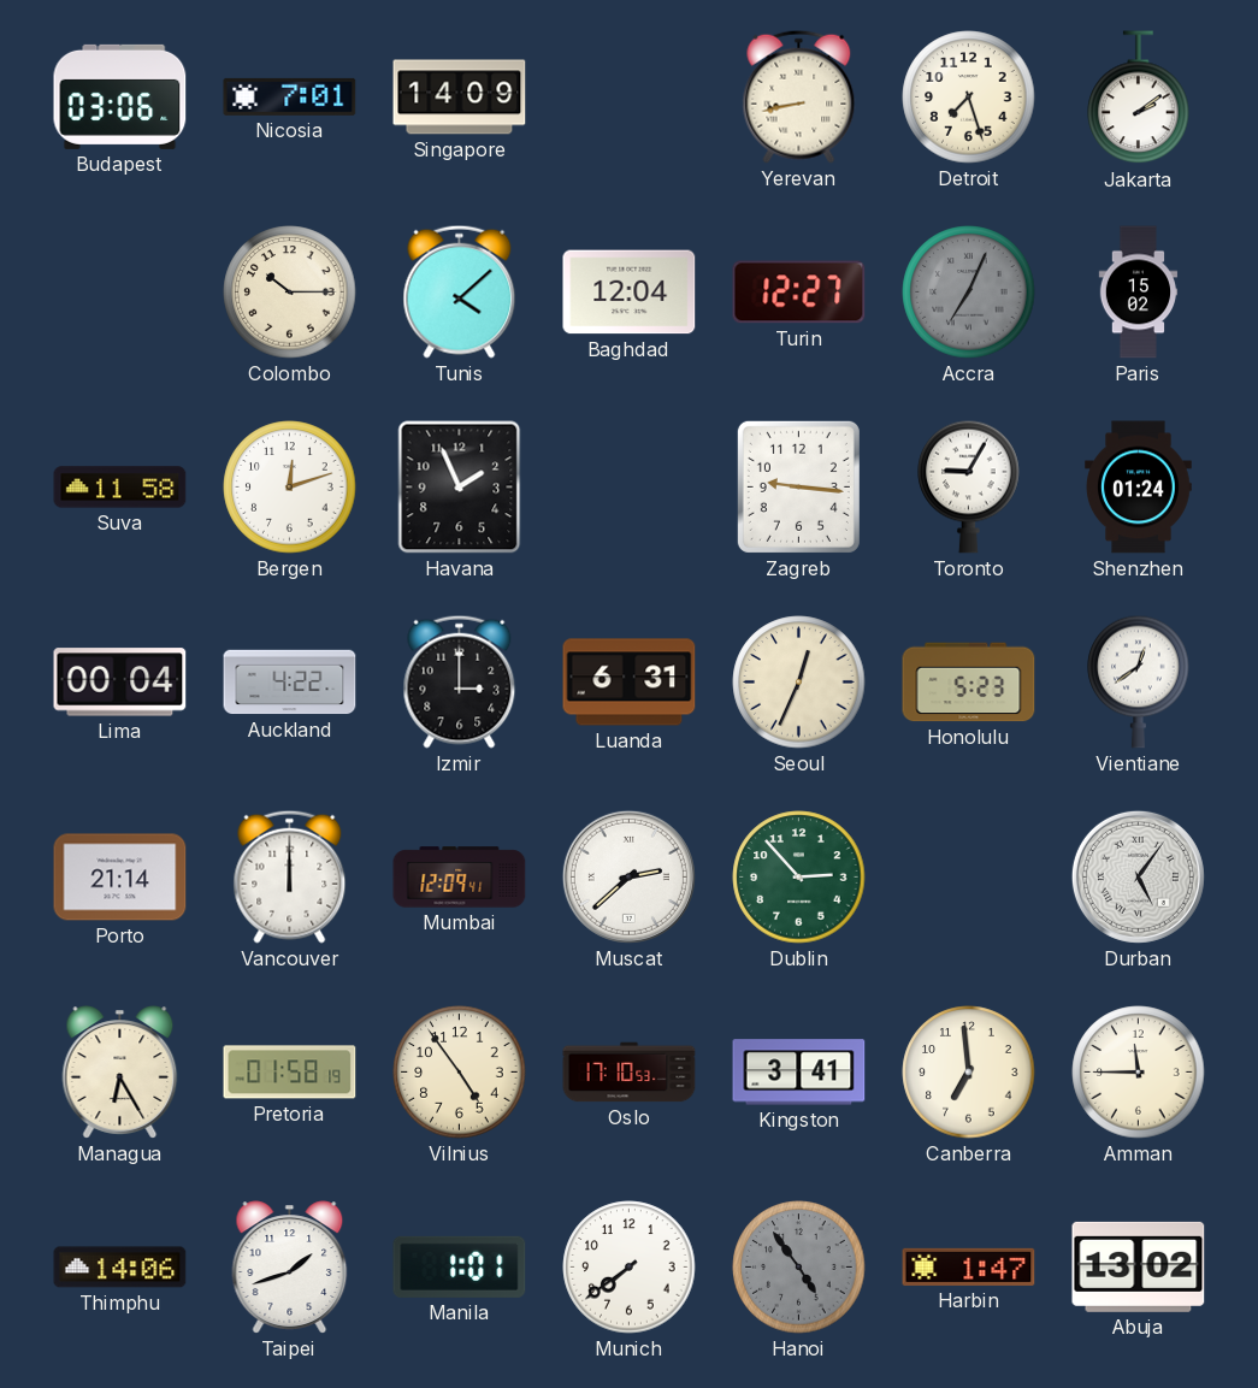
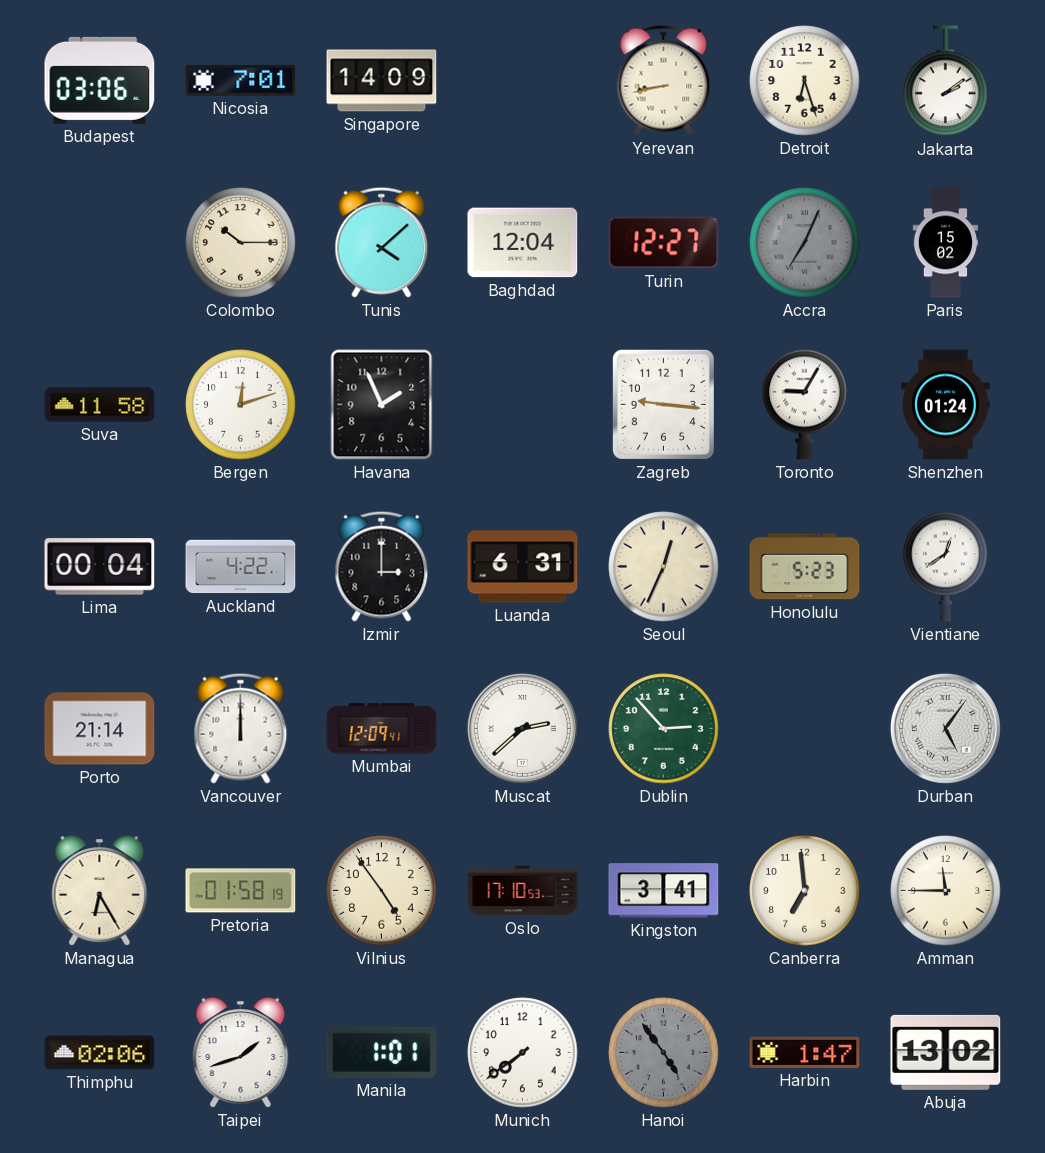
Detroit: 7:27 -> 6:27 (805, 81)
Thimphu: 14:06 -> 02:06 (100, 1053)
